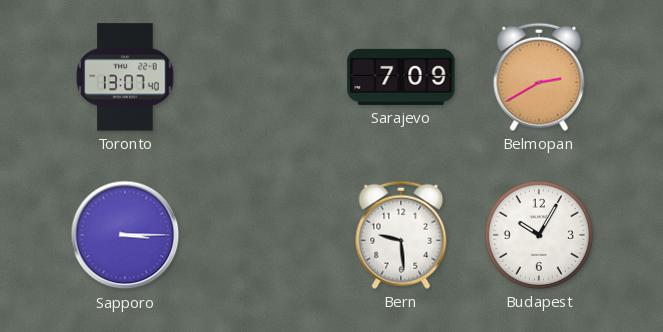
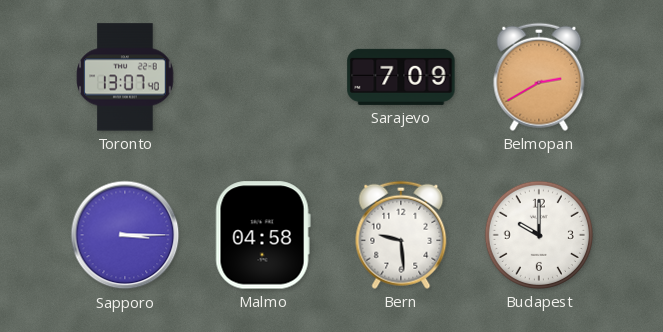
Malmo: none -> 04:58 (263, 235)
Budapest: 10:05 -> 10:00 (539, 235)
